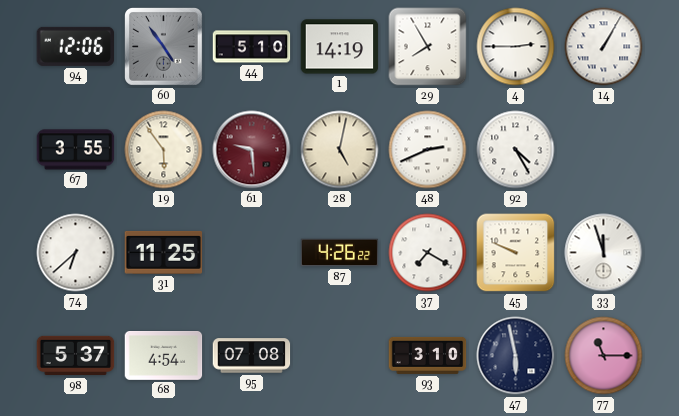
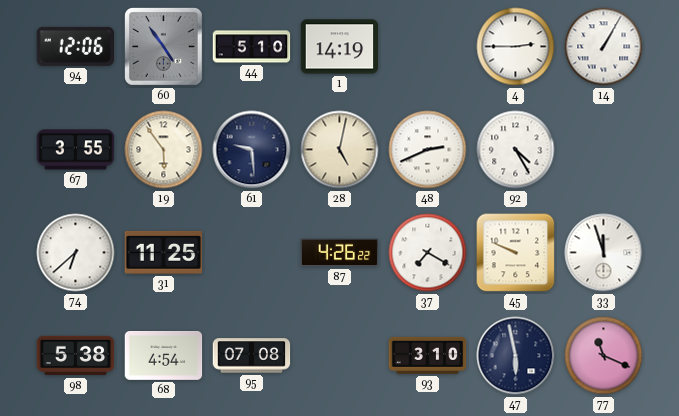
29: 7:55 -> none (428, 47)
61 dial: burgundy -> navy (252, 150)
98: 5:37 -> 5:38 (76, 356)
77: 11:15 -> 11:19 (604, 356)
